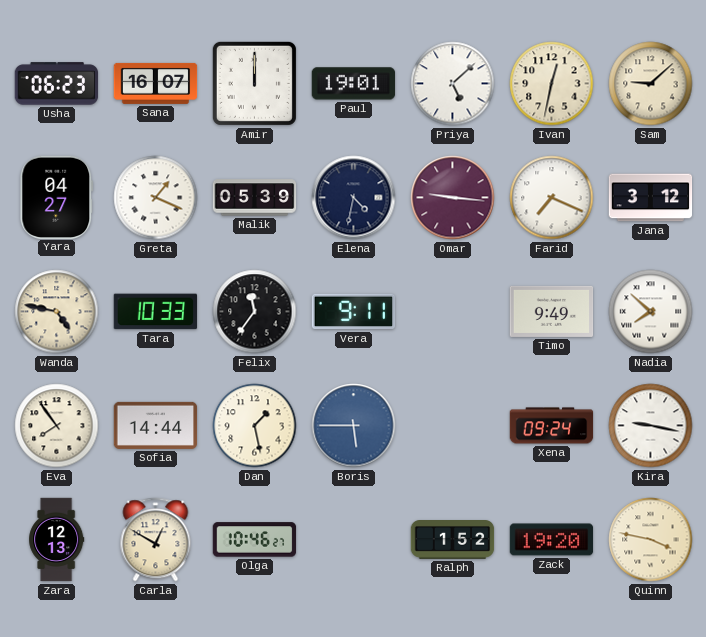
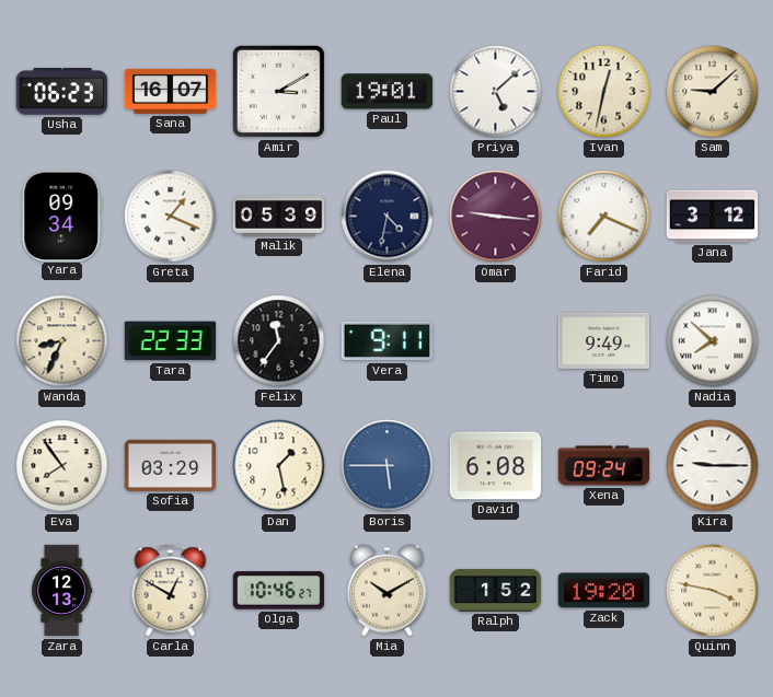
Amir: 12:00 -> 3:10 (278, 91)
Yara: 04:27 -> 09:34 (62, 216)
Wanda: 4:47 -> 8:34 (62, 341)
Tara: 10:33 -> 22:33 (171, 341)
Sofia: 14:44 -> 03:29 (171, 465)
David: none -> 6:08 (496, 466)
Kira: 9:17 -> 9:15 (713, 466)
Mia: none -> 10:10 (386, 591)
